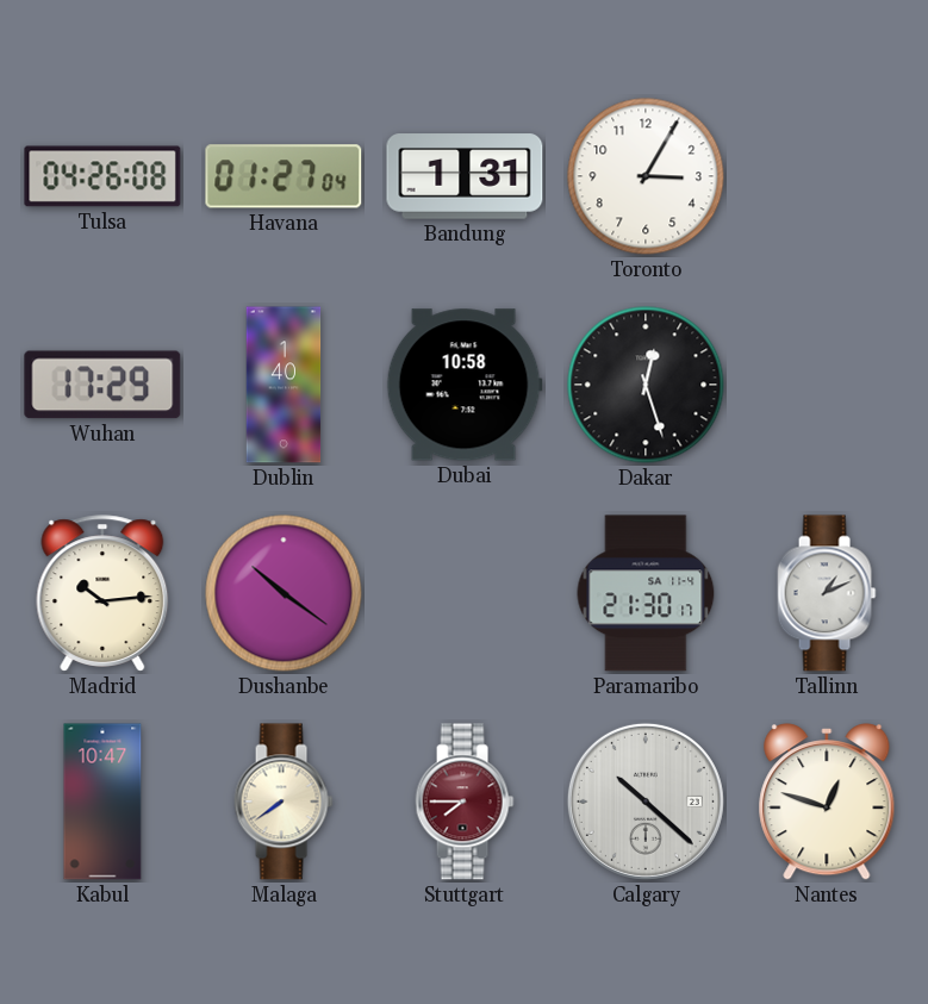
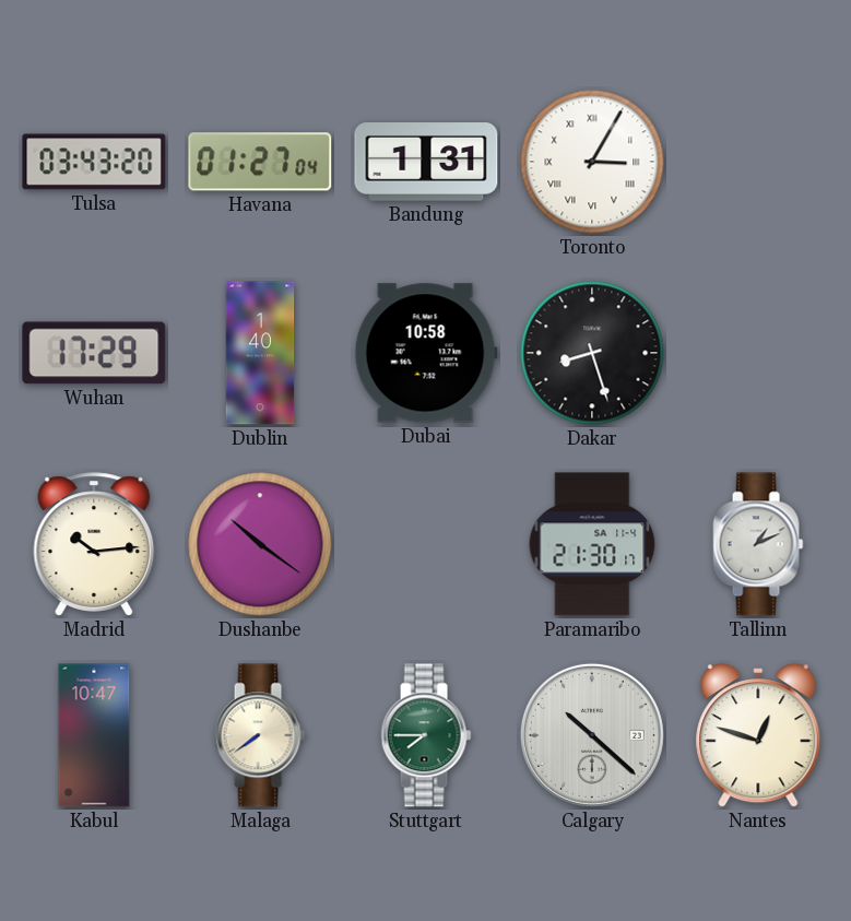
Tulsa: 04:26 -> 03:43 (94, 162)
Toronto numerals: Arabic -> Roman (592, 162)
Dakar: 12:27 -> 8:27 (592, 353)
Stuttgart dial: burgundy -> green (426, 735)
